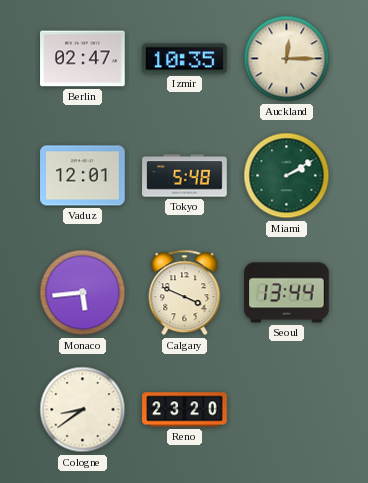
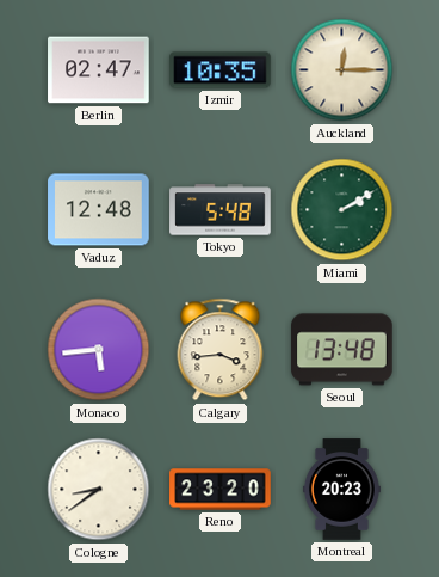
Vaduz: 12:01 -> 12:48 (99, 210)
Calgary: 3:49 -> 3:44 (221, 350)
Seoul: 13:44 -> 13:48 (342, 350)
Montreal: none -> 20:23 (341, 490)
